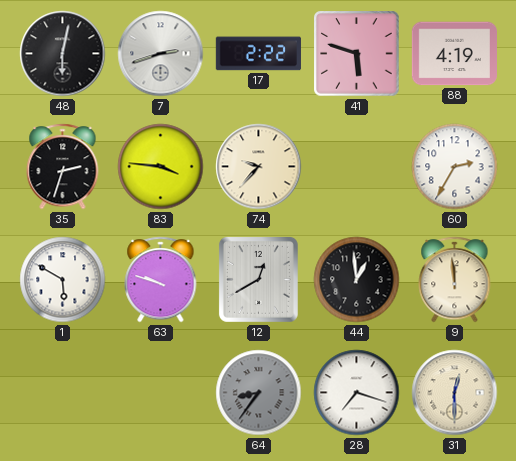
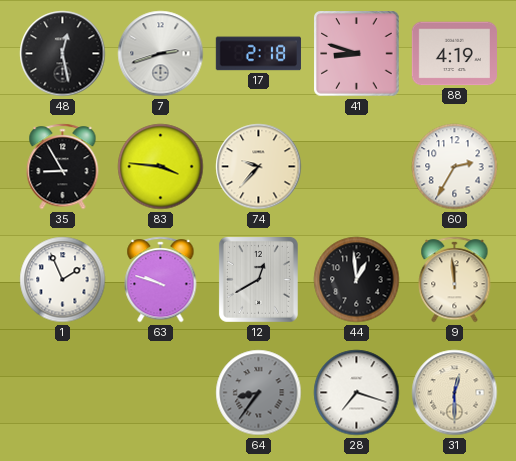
48: 6:02 -> 12:28 (63, 54)
17: 2:22 -> 2:18 (258, 54)
41: 5:48 -> 8:48 (357, 54)
35: 2:33 -> 8:55 (63, 167)
1: 5:50 -> 1:56 (63, 280)
